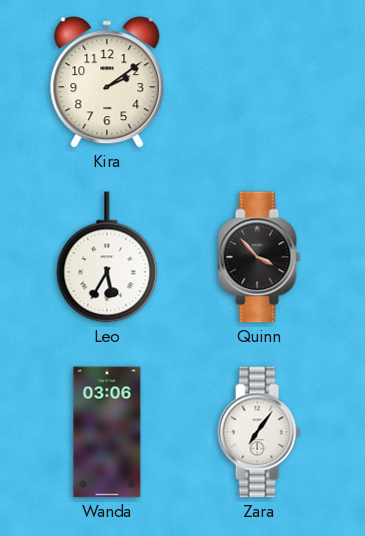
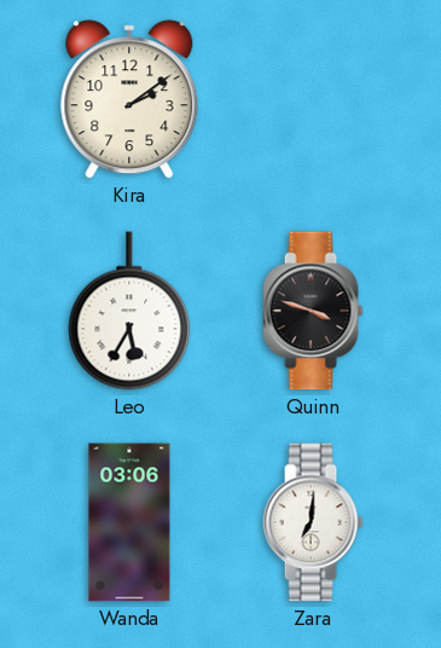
Quinn: 3:53 -> 3:48 (313, 311)
Zara: 7:06 -> 7:01 (313, 522)
